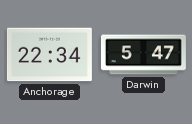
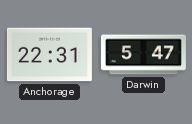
Anchorage: 22:34 -> 22:31 (49, 55)
